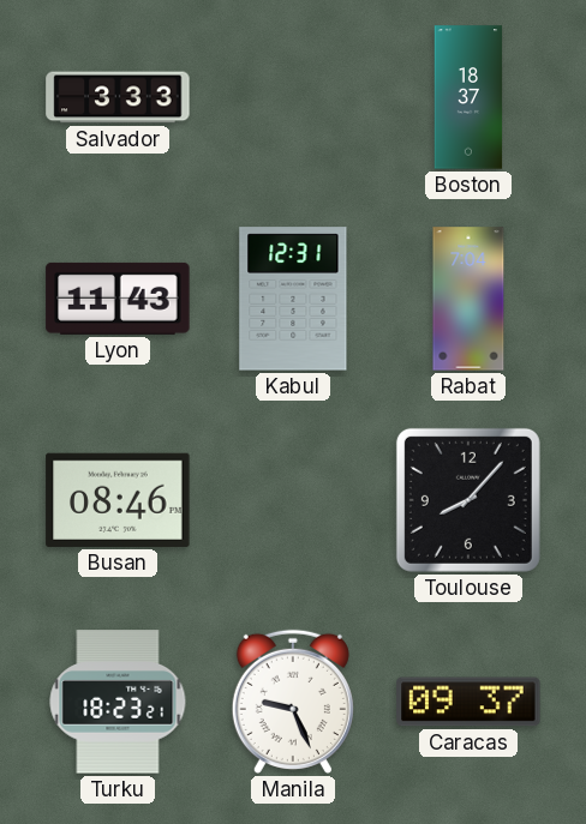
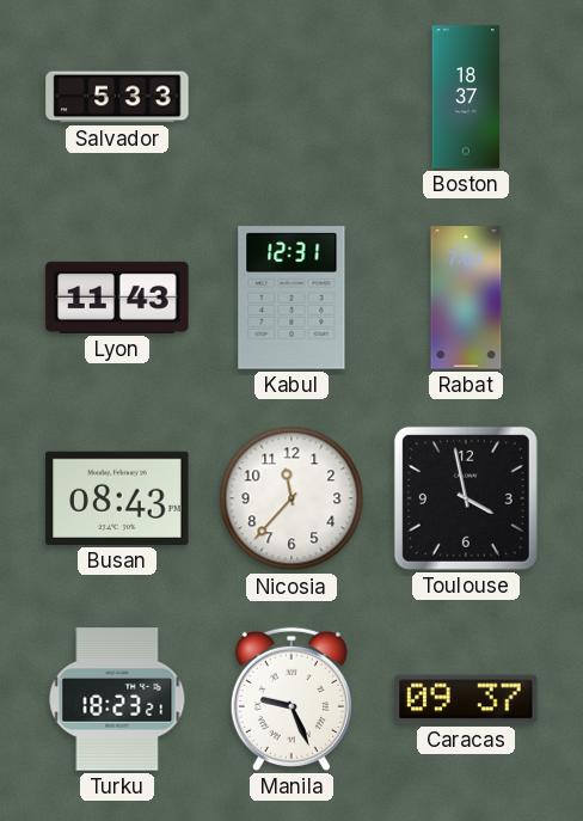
Salvador: 3:33 -> 5:33 (117, 97)
Busan: 08:46 -> 08:43 (117, 498)
Nicosia: none -> 11:37 (291, 498)
Toulouse: 8:07 -> 3:58 (466, 498)
